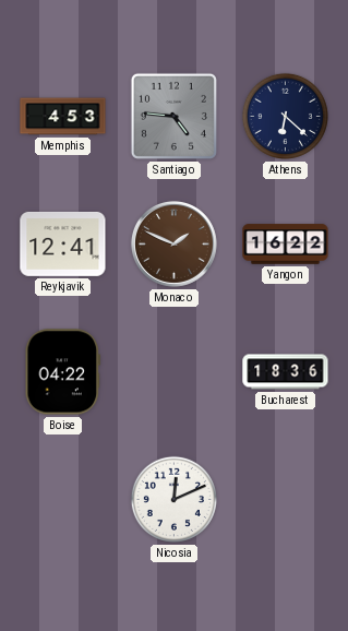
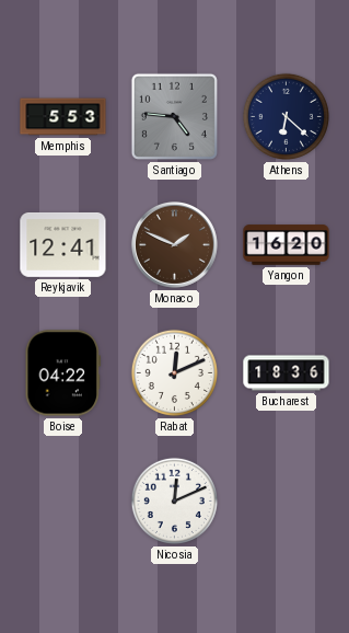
Memphis: 4:53 -> 5:53 (63, 117)
Yangon: 16:22 -> 16:20 (287, 245)
Rabat: none -> 12:11 (174, 372)
